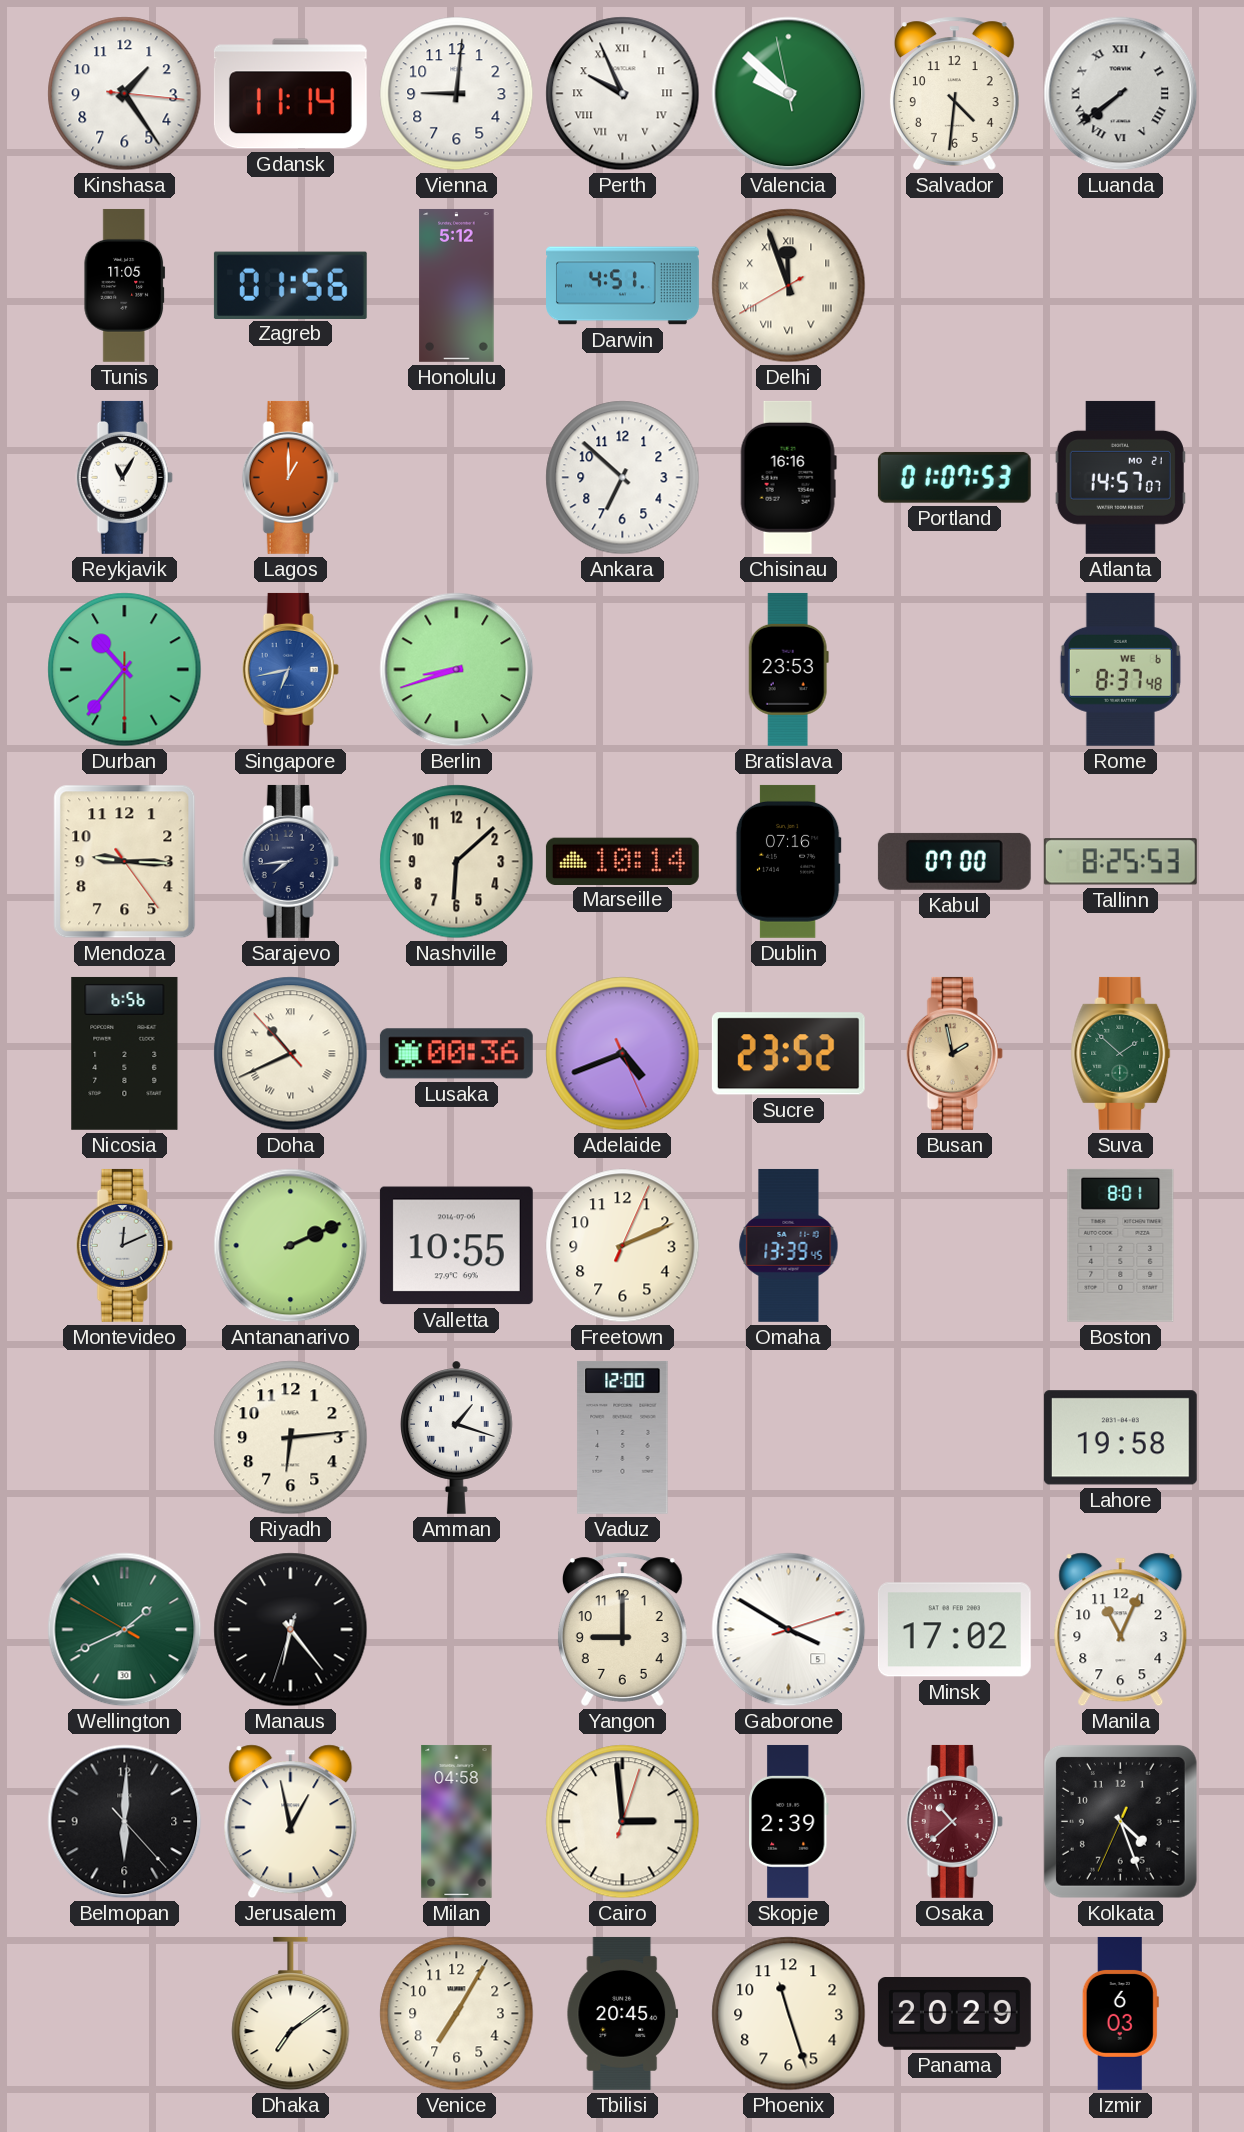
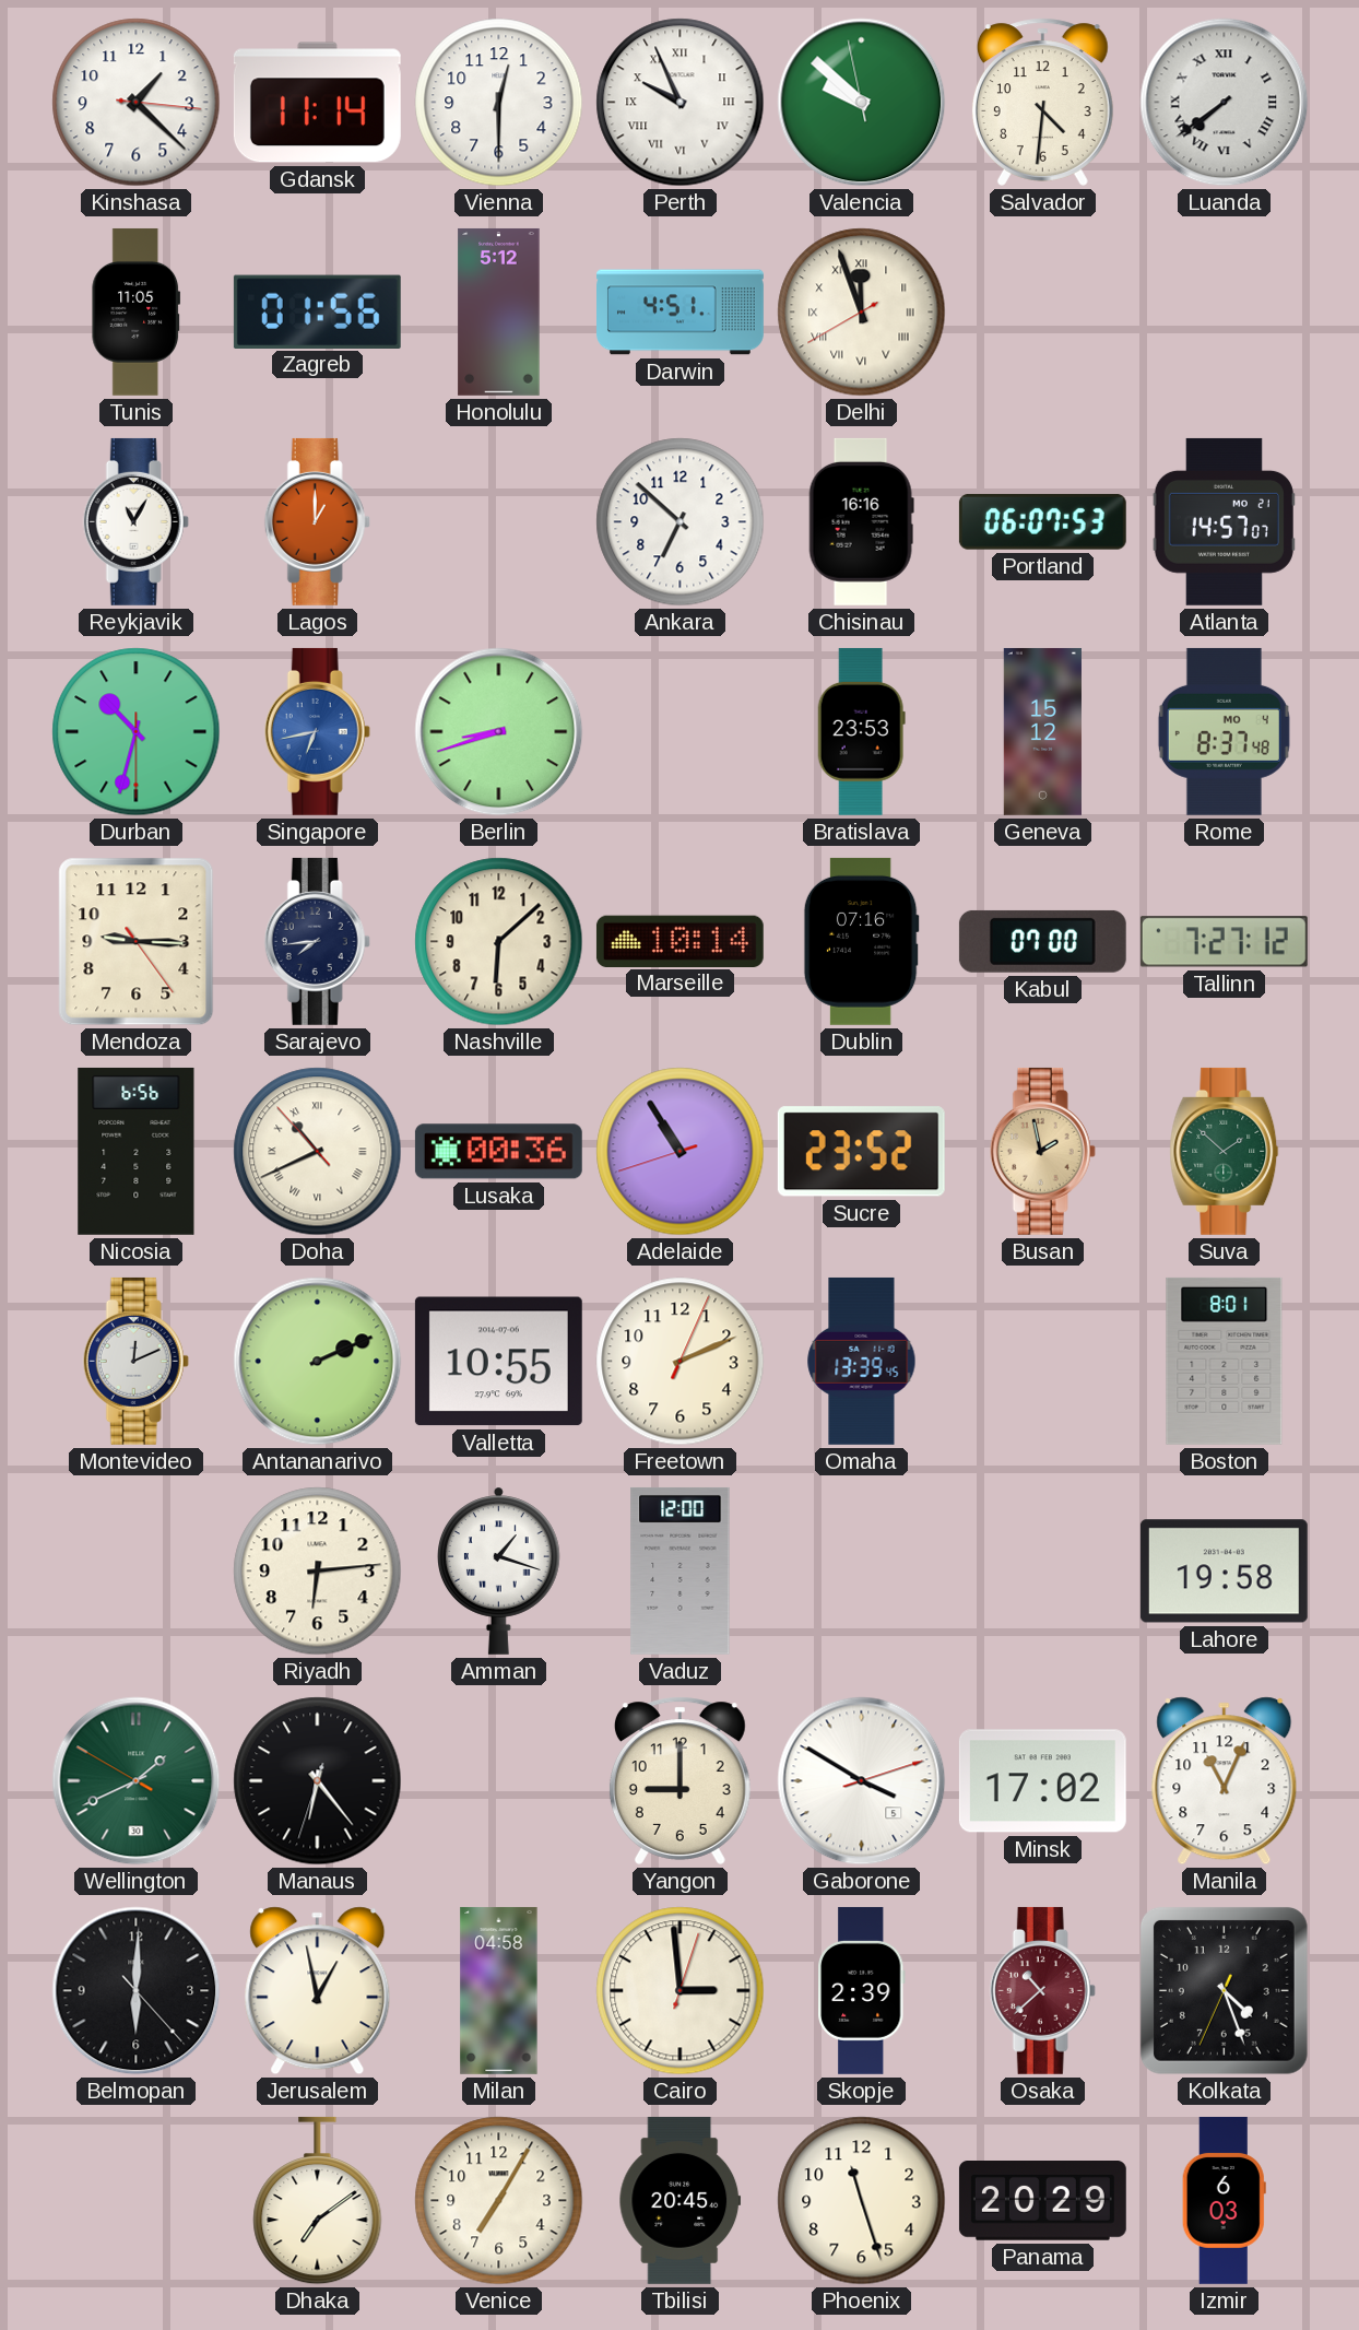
Kinshasa: 1:24 -> 1:22 (137, 103)
Vienna: 9:01 -> 12:30 (499, 103)
Portland: 01:07 -> 06:07 (1042, 521)
Durban: 10:36 -> 10:32 (137, 732)
Geneva: none -> 15:12 (1042, 731)
Rome date: WE 6 -> MO 4 (1224, 731)
Tallinn: 8:25 -> 7:27 (1224, 942)
Adelaide: 4:41 -> 10:54 (681, 1152)
